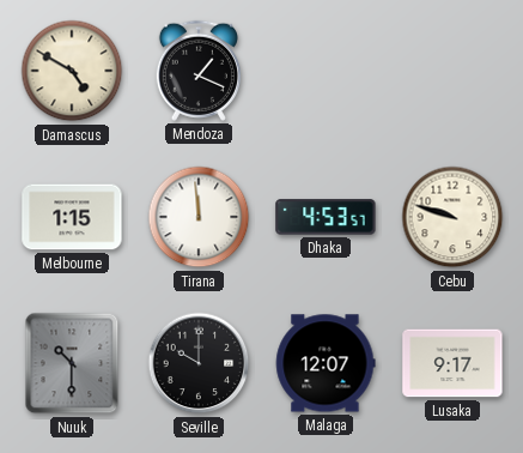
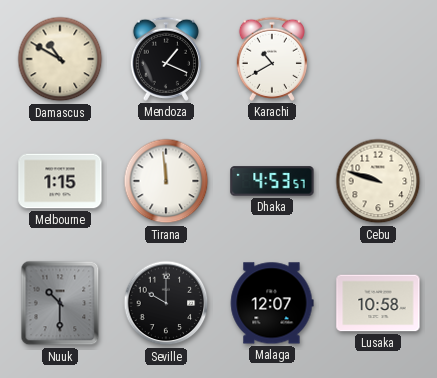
Damascus: 4:50 -> 10:50 (60, 59)
Karachi: none -> 10:40 (272, 59)
Lusaka: 9:17 -> 10:58 (378, 303)
